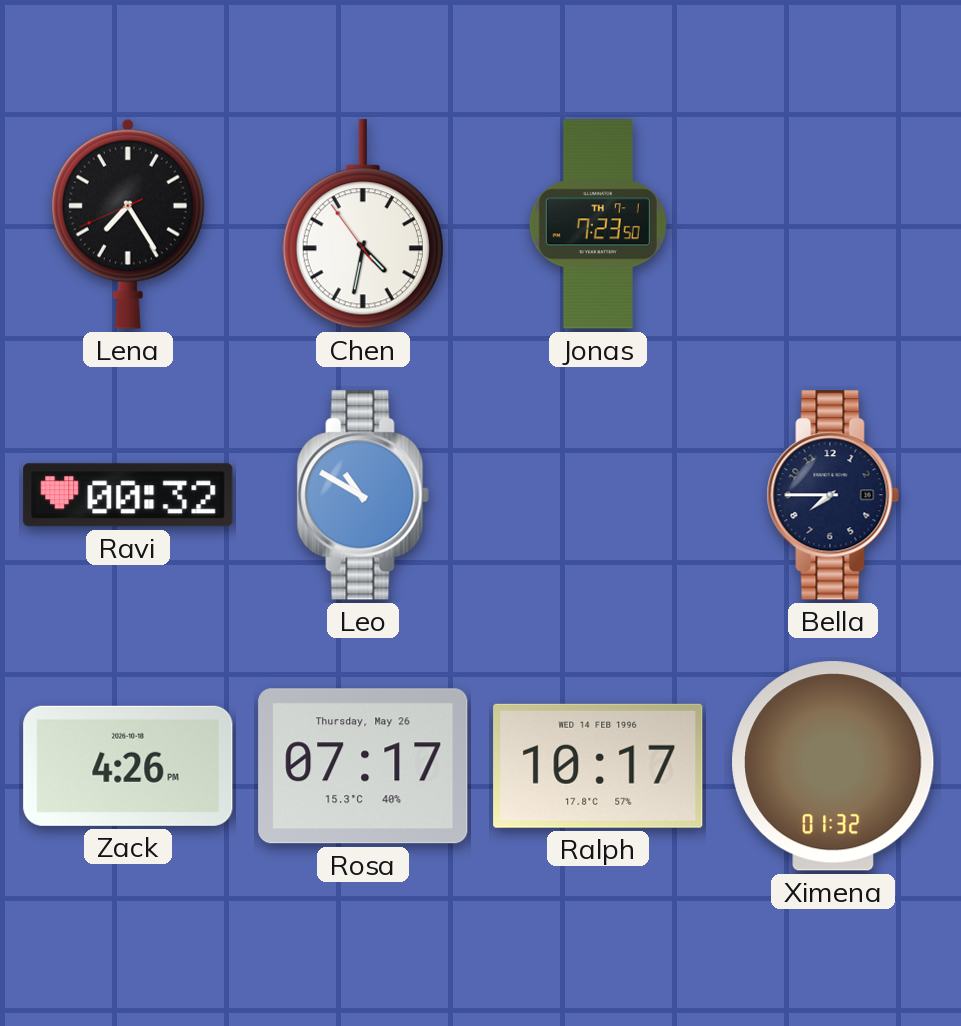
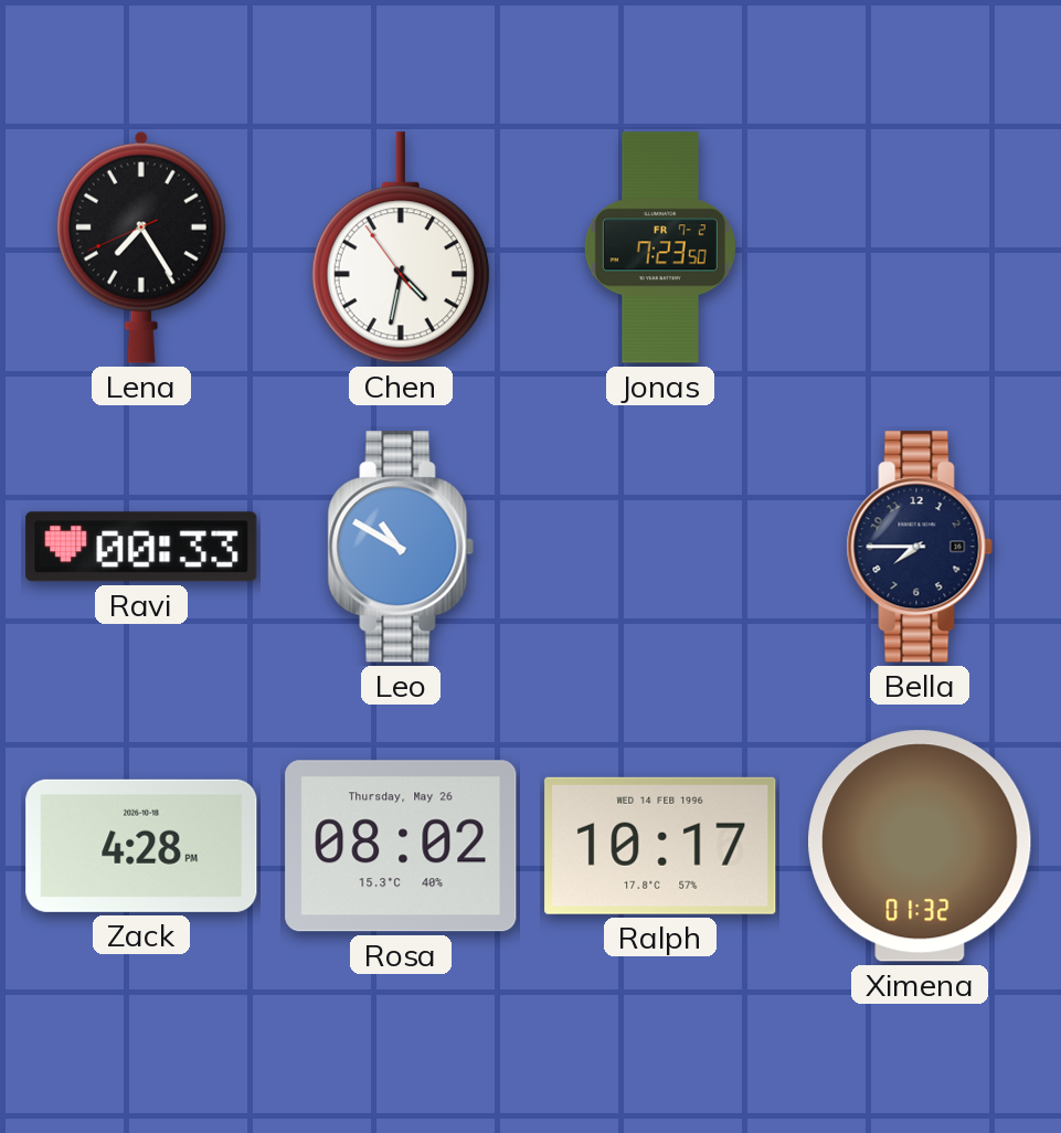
Jonas date: TH 7-1 -> FR 7-2 (660, 247)
Ravi: 00:32 -> 00:33 (141, 547)
Zack: 4:26 -> 4:28 (141, 846)
Rosa: 07:17 -> 08:02 (401, 846)
